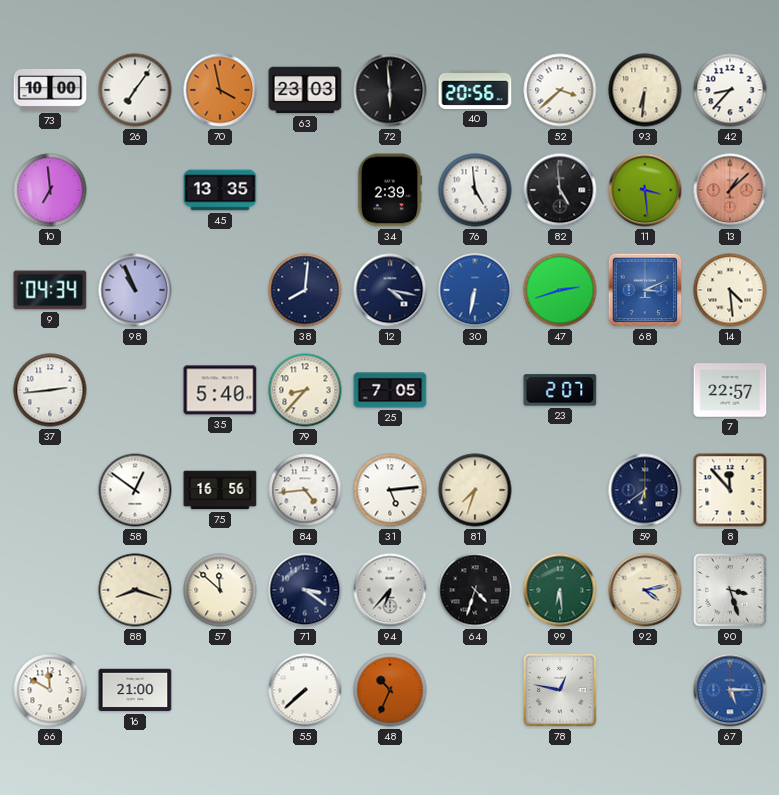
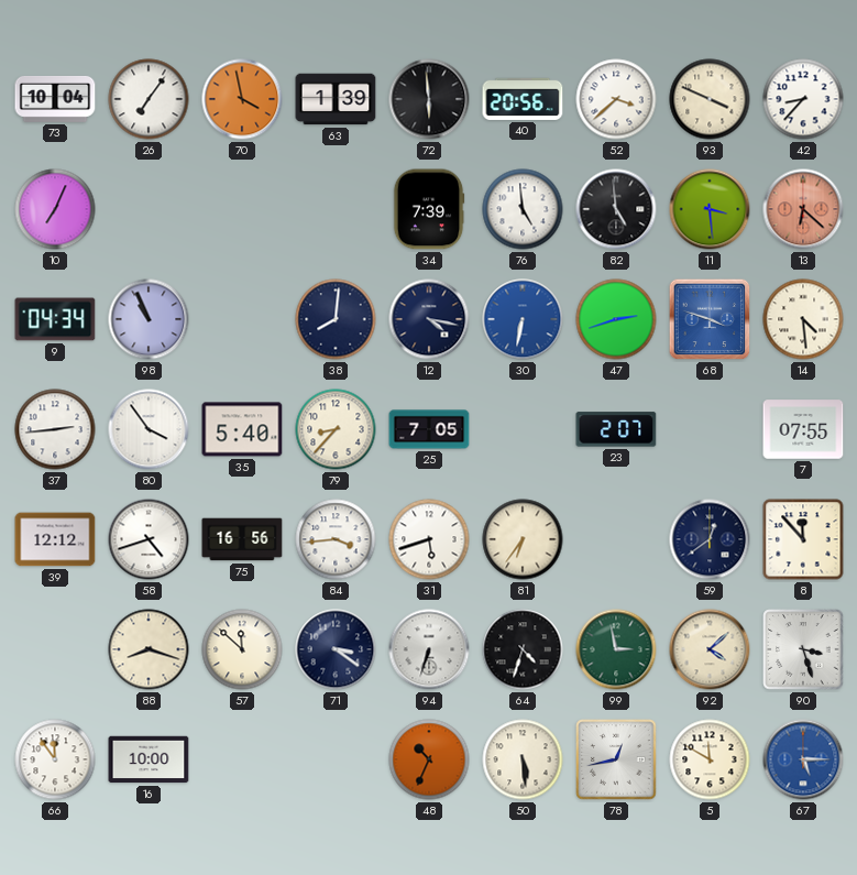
73: 10:00 -> 10:04 (55, 99)
63: 23:03 -> 1:39 (336, 99)
93: 6:31 -> 3:49 (710, 99)
10: 6:59 -> 7:04 (55, 209)
45: 13:35 -> none (220, 190)
34: 2:39 -> 7:39 (429, 209)
13: 1:08 -> 6:22 (803, 209)
68: 3:11 -> 3:48 (710, 319)
80: none -> 3:54 (149, 429)
7: 22:57 -> 07:55 (803, 429)
39: none -> 12:12 (55, 539)
58: 12:51 -> 4:42 (149, 539)
84: 4:44 -> 3:44 (336, 539)
31: 5:14 -> 5:42 (429, 539)
81: 7:33 -> 6:36 (523, 539)
59: 6:39 -> 12:39 (710, 539)
94: 6:37 -> 6:33 (429, 649)
99: 6:29 -> 2:58 (616, 649)
92: 4:13 -> 4:08 (710, 649)
66: 11:50 -> 11:54 (55, 759)
16: 21:00 -> 10:00 (149, 759)
55: 7:38 -> none (305, 690)
50: none -> 5:29 (523, 759)
78: 12:47 -> 12:43 (616, 759)
5: none -> 11:50 (710, 759)
